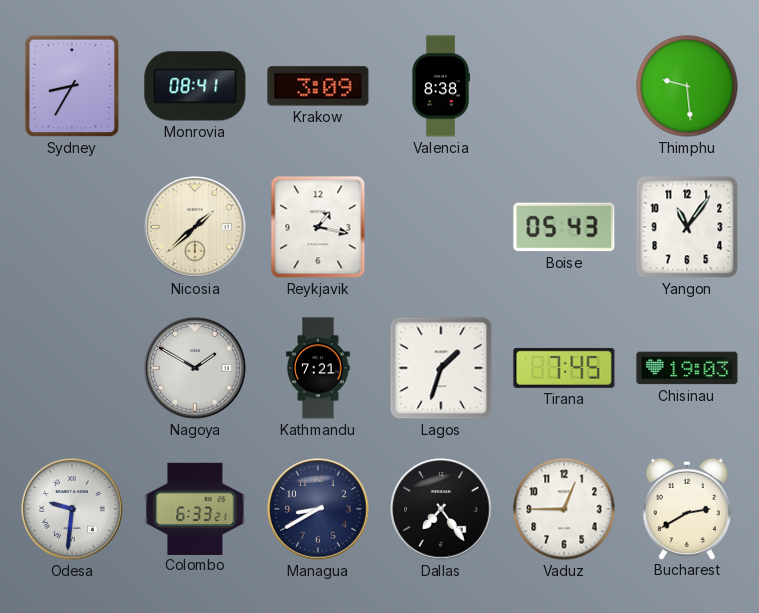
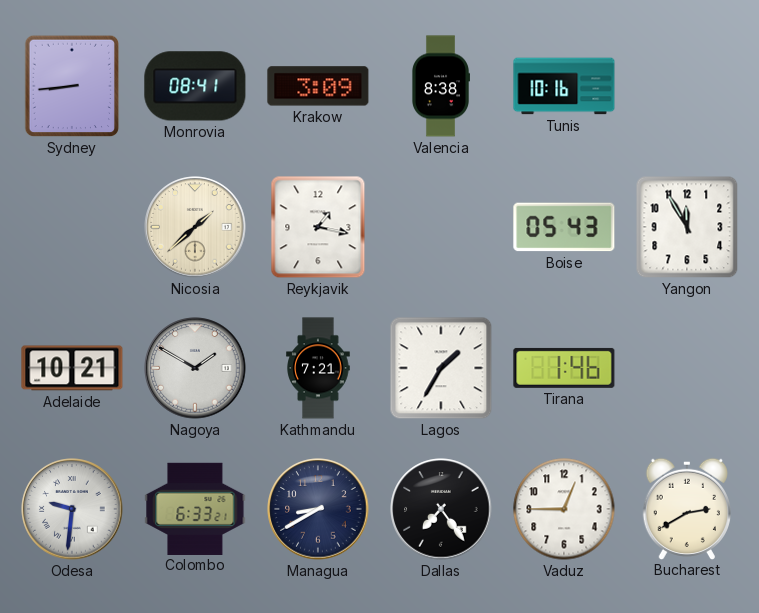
Sydney: 8:35 -> 8:44 (72, 86)
Tunis: none -> 10:16 (564, 86)
Thimphu: 9:29 -> none (687, 86)
Yangon: 11:06 -> 11:55 (687, 227)
Adelaide: none -> 10:21 (72, 368)
Lagos: 1:33 -> 1:35 (441, 368)
Tirana: 7:45 -> 1:46 (564, 368)
Chisinau: 19:03 -> none (687, 368)
